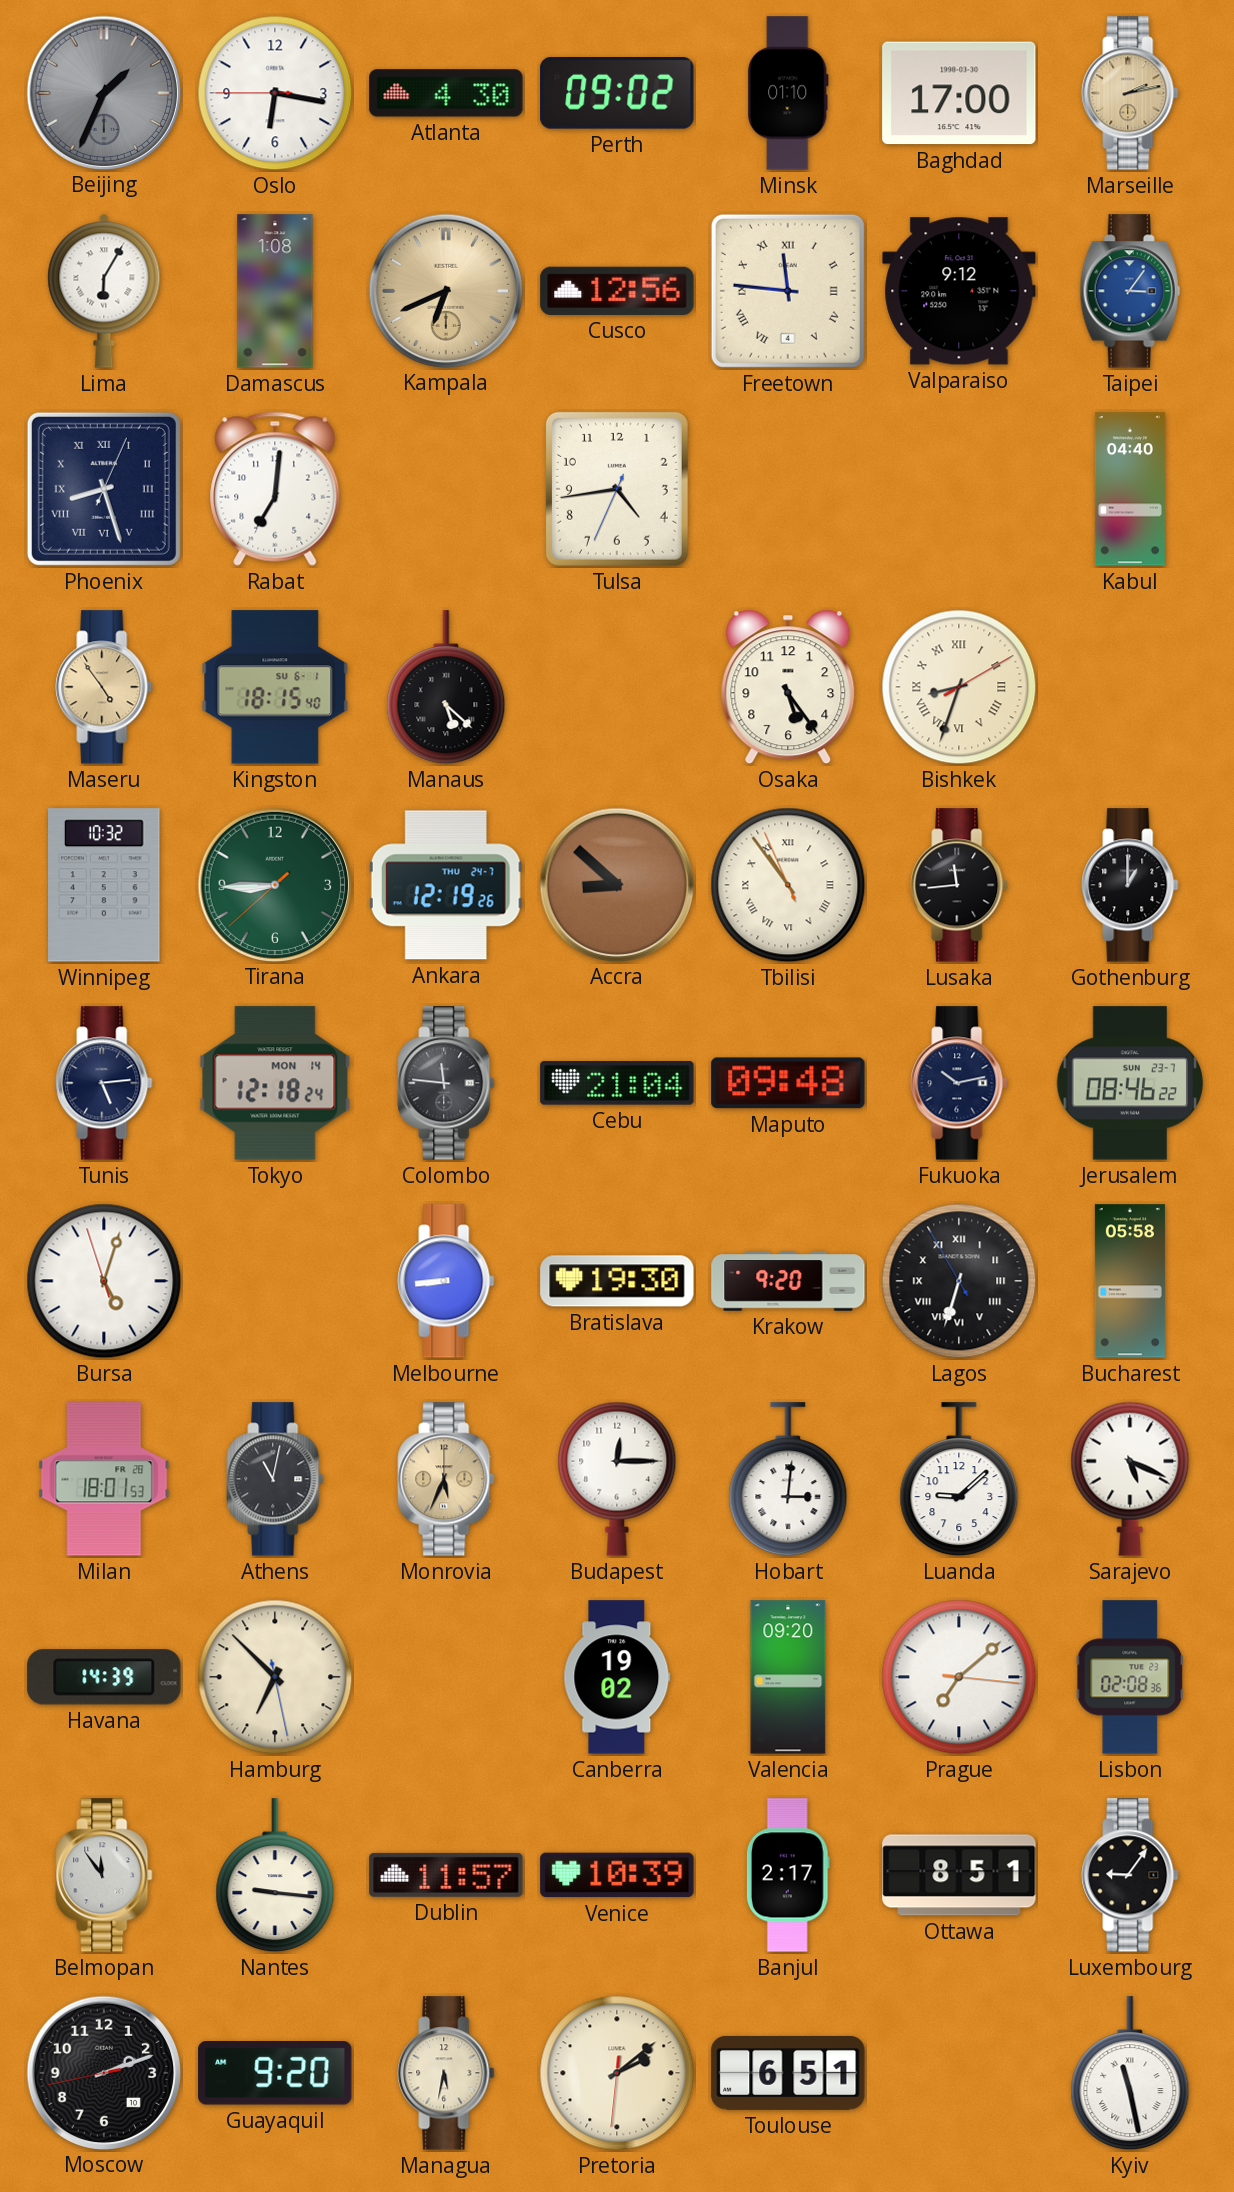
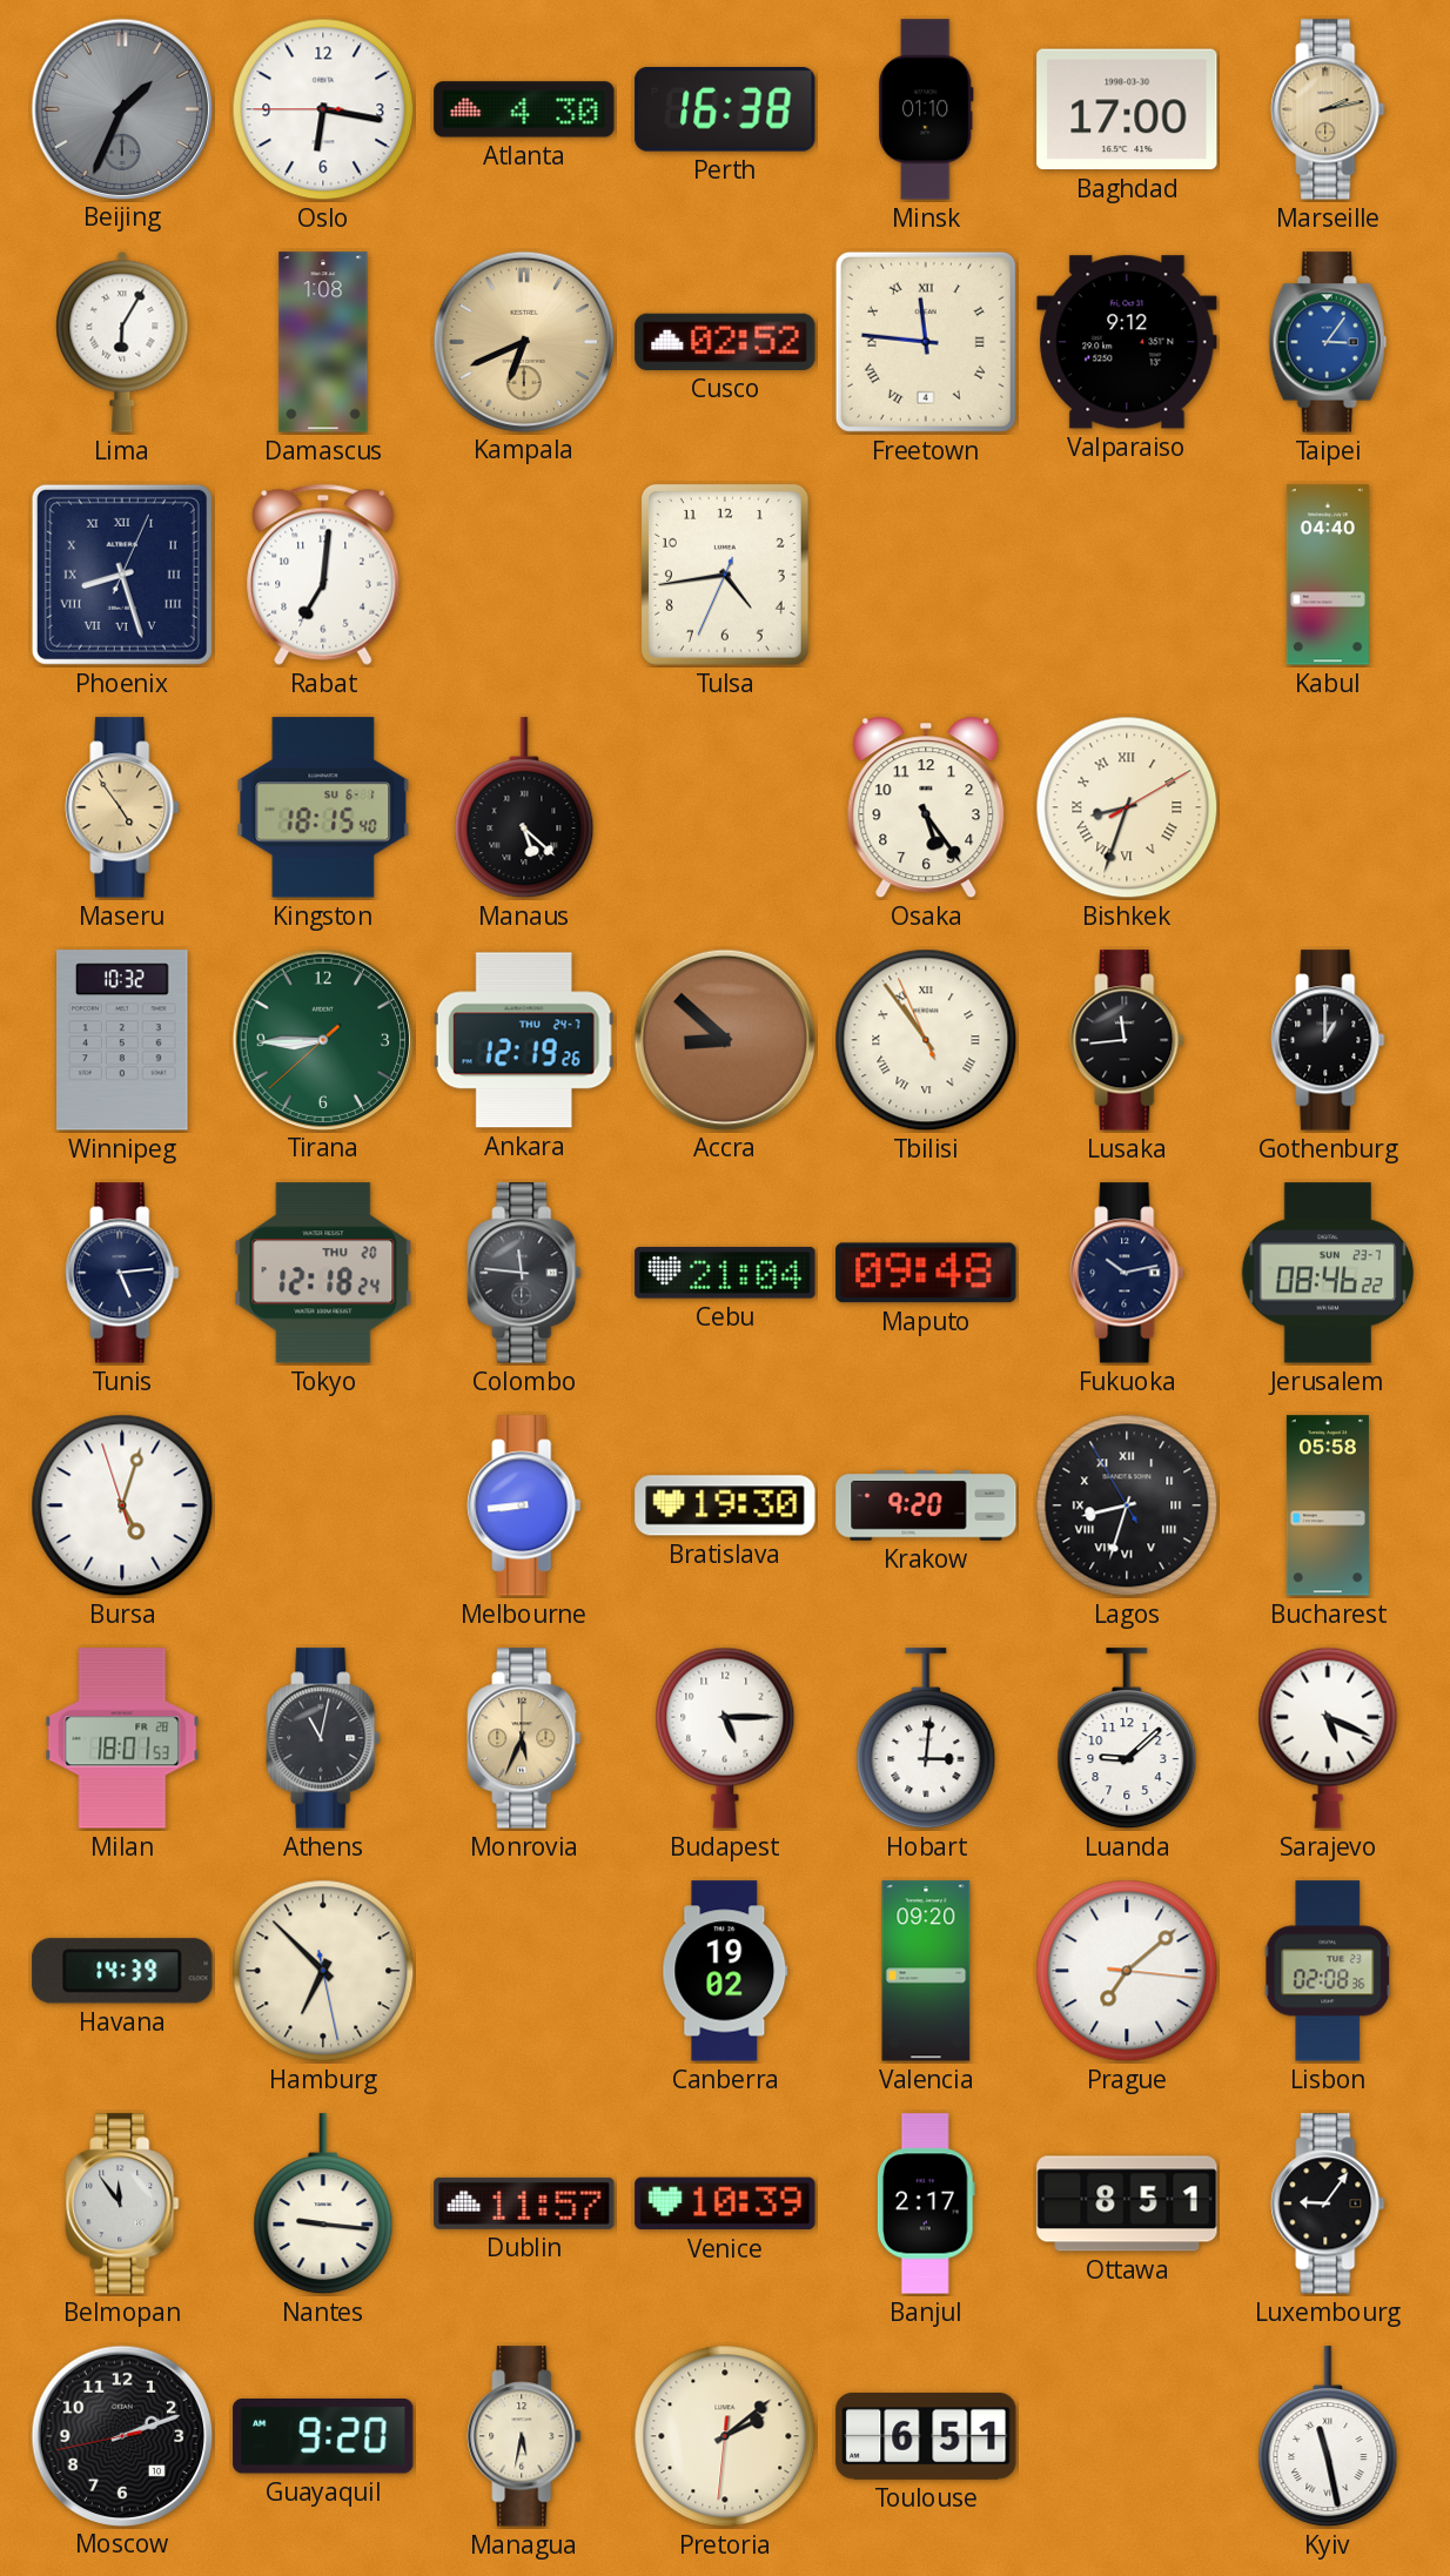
Perth: 09:02 -> 16:38 (725, 110)
Cusco: 12:56 -> 02:52 (725, 342)
Tokyo date: MON 14 -> THU 20 (323, 1273)
Lagos: 6:32 -> 8:32 (1127, 1505)
Budapest: 12:15 -> 5:15 (725, 1738)
